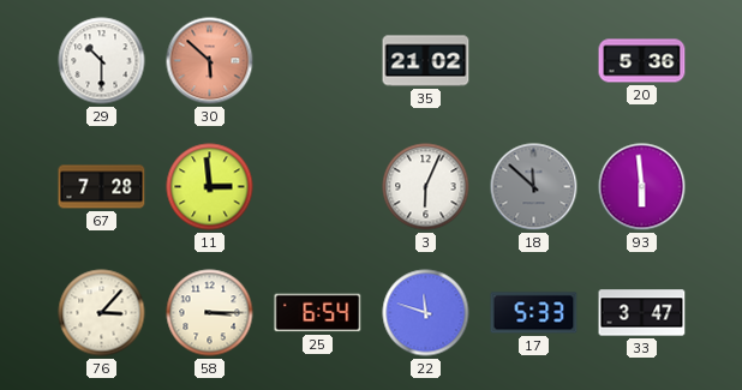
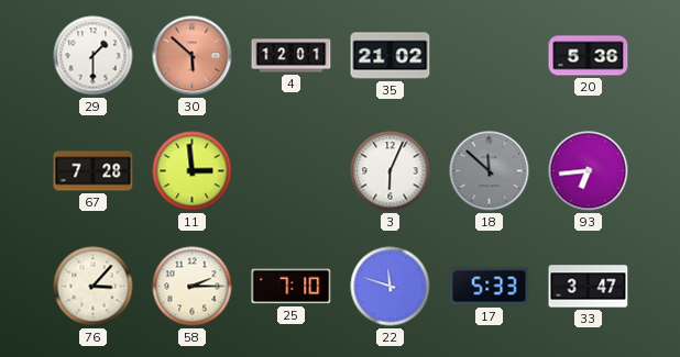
29: 10:30 -> 1:30 (94, 56)
4: none -> 12:01 (292, 56)
93: 5:59 -> 6:44 (589, 171)
58: 3:15 -> 2:15 (193, 287)
25: 6:54 -> 7:10 (292, 287)
